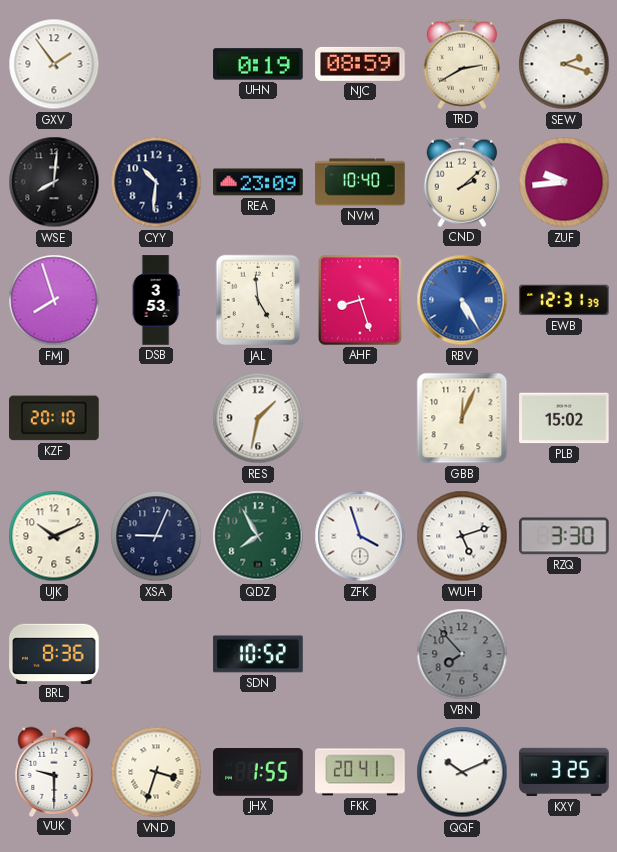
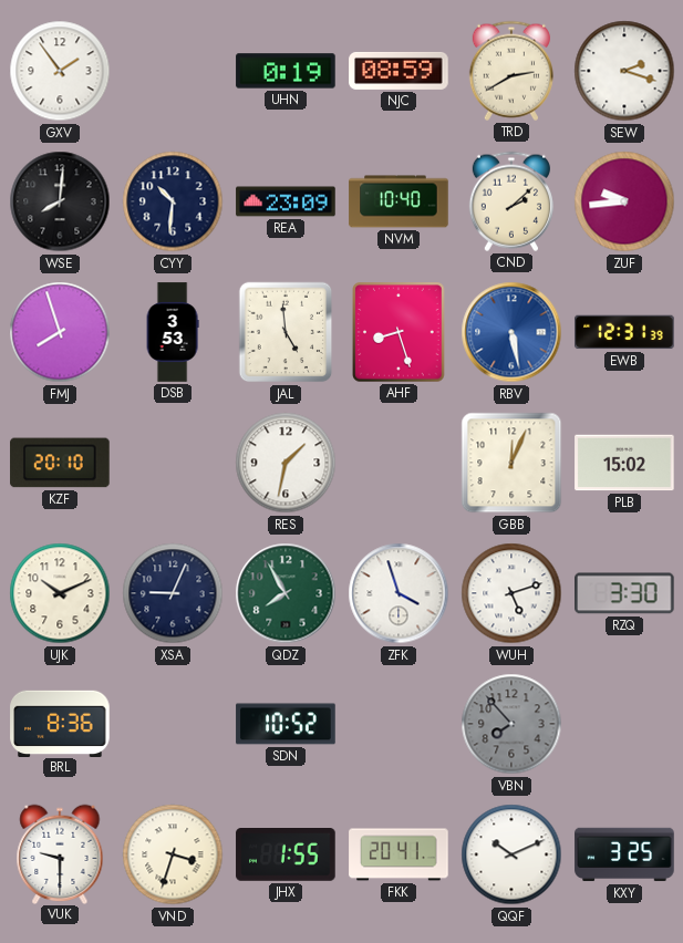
RBV: 5:25 -> 5:28 (511, 332)
